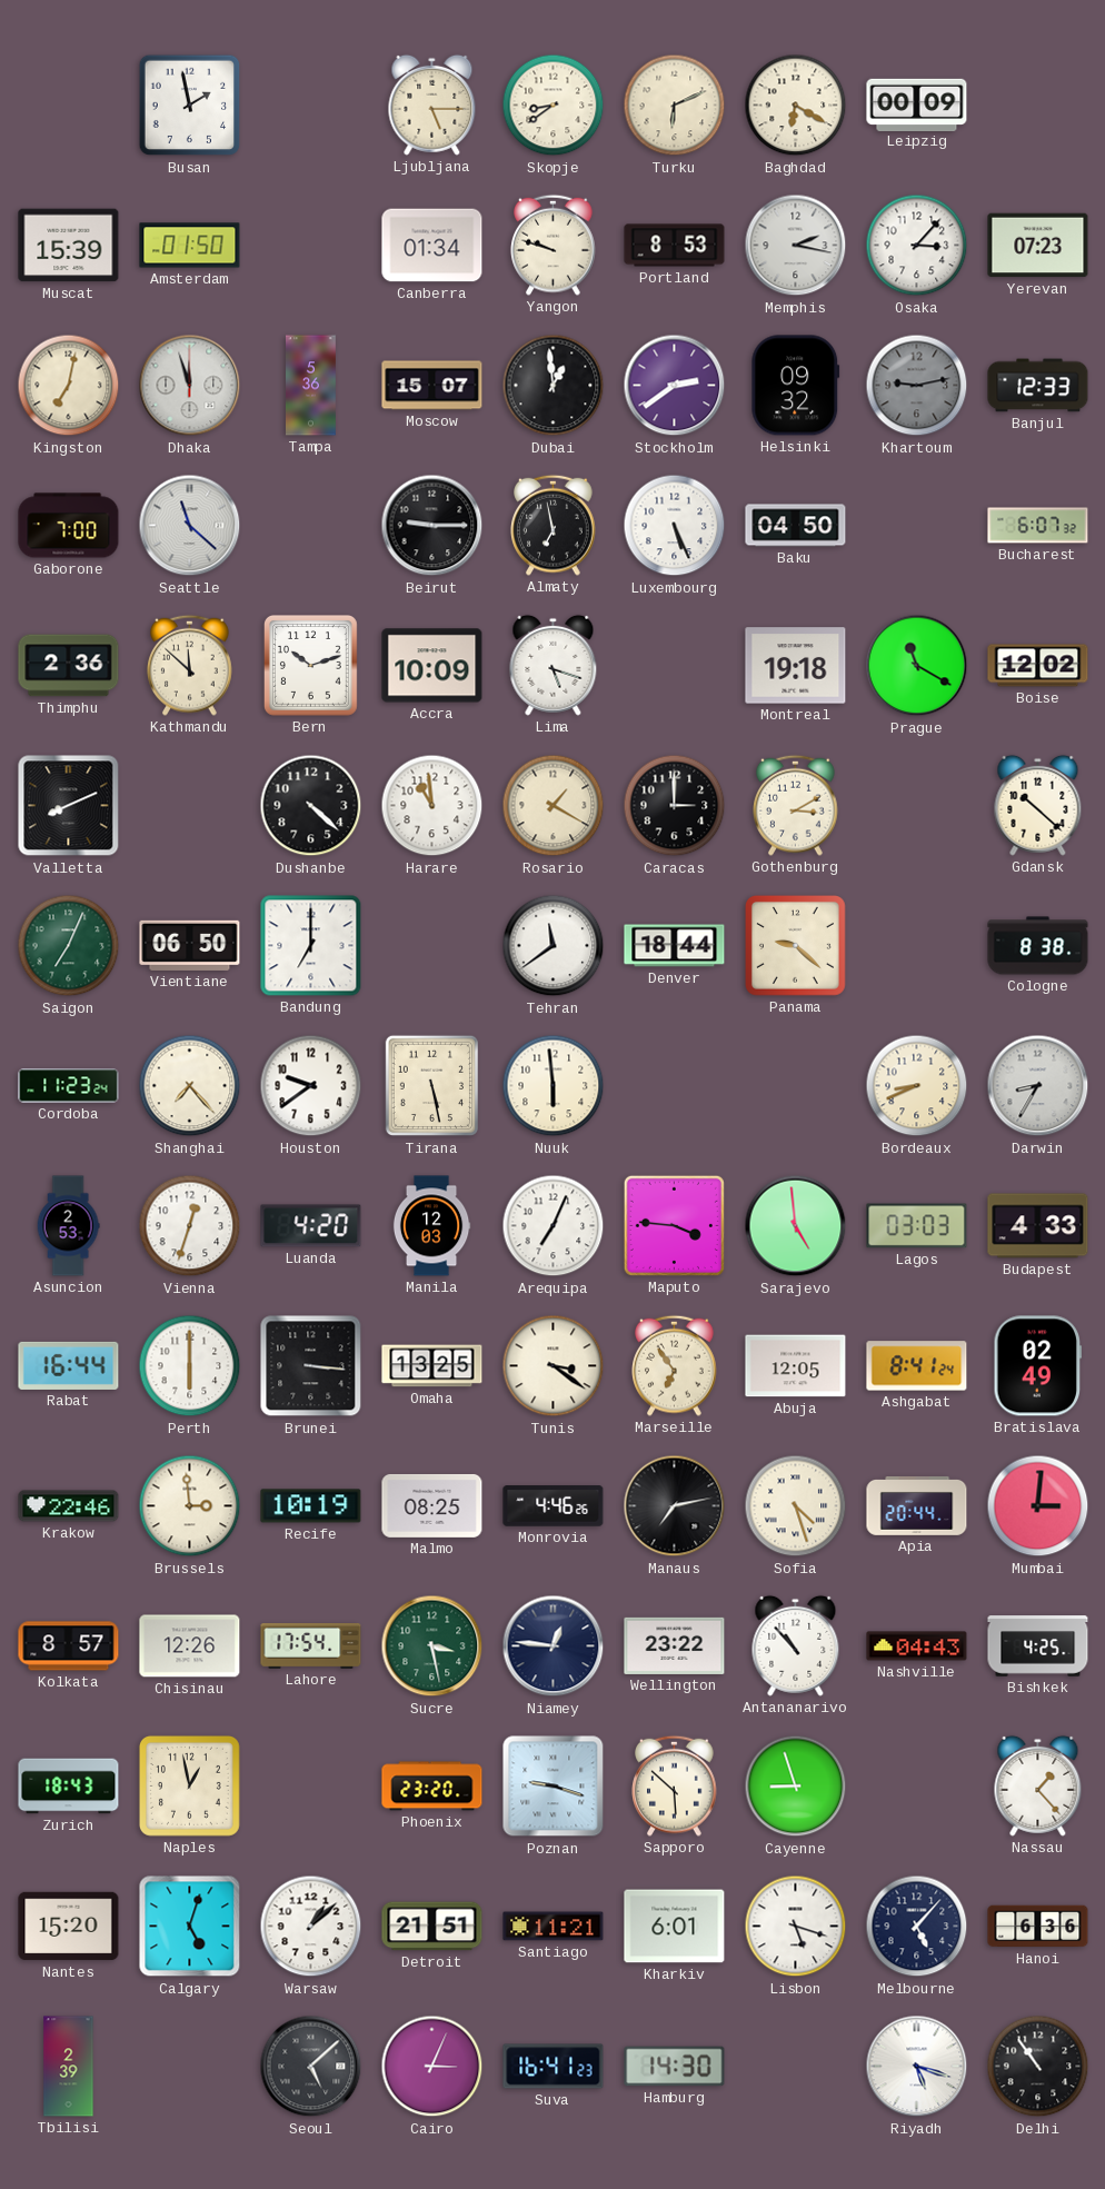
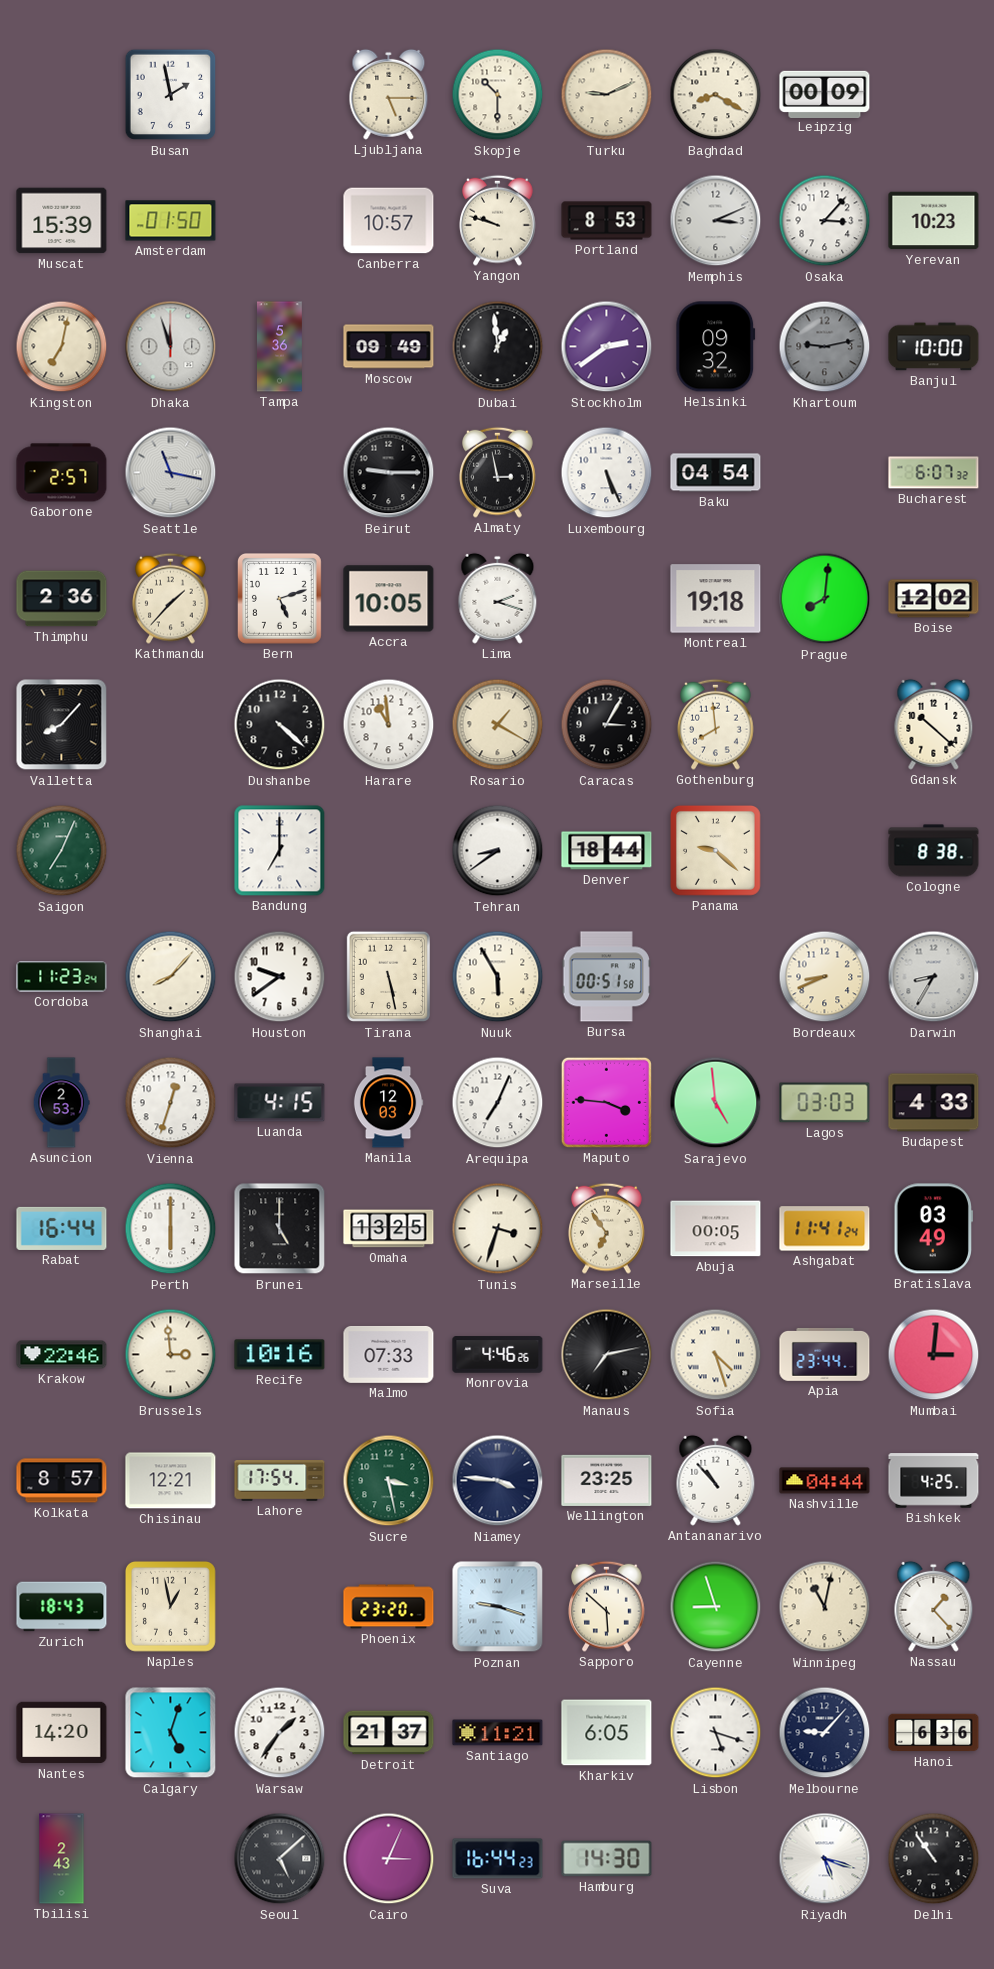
Skopje: 8:39 -> 10:30 (498, 95)
Turku: 6:11 -> 9:11 (607, 95)
Baghdad: 6:20 -> 8:20 (716, 95)
Canberra: 01:34 -> 10:57 (389, 221)
Memphis: 2:17 -> 3:11 (716, 221)
Yerevan: 07:23 -> 10:23 (934, 221)
Moscow: 15:07 -> 09:49 (389, 347)
Banjul: 12:33 -> 10:00 (934, 347)
Gaborone: 7:00 -> 2:57 (62, 473)
Seattle: 11:22 -> 11:17 (171, 473)
Almaty: 6:58 -> 2:58 (498, 472)
Baku: 04:50 -> 04:54 (716, 473)
Kathmandu: 11:52 -> 1:37 (171, 598)
Bern: 10:12 -> 5:12 (279, 599)
Accra: 10:09 -> 10:05 (389, 599)
Lima: 5:18 -> 2:18 (498, 598)
Prague: 11:20 -> 8:01 (825, 599)
Valletta: 8:11 -> 8:07 (62, 725)
Caracas: 3:00 -> 3:05 (607, 725)
Gothenburg: 3:10 -> 7:59 (716, 724)
Vientiane: 06:50 -> none (190, 945)
Tehran: 11:39 -> 8:39 (498, 851)
Shanghai: 7:23 -> 8:07 (171, 977)
Nuuk: 5:59 -> 5:55 (498, 977)
Bursa: none -> 00:51 (606, 977)
Luanda: 4:20 -> 4:15 (280, 1103)
Brunei: 3:16 -> 5:00 (280, 1229)
Tunis: 3:21 -> 3:33 (498, 1229)
Abuja: 12:05 -> 00:05 (716, 1229)
Ashgabat: 8:41 -> 11:41 (825, 1229)
Bratislava: 02:49 -> 03:49 (933, 1229)
Recife: 10:19 -> 10:16 (280, 1355)
Malmo: 08:25 -> 07:33 (389, 1354)
Apia: 20:44 -> 23:44 (825, 1354)
Chisinau: 12:26 -> 12:21 (171, 1481)
Niamey: 12:46 -> 3:46 (498, 1481)
Wellington: 23:22 -> 23:25 (607, 1480)
Nashville: 04:43 -> 04:44 (825, 1481)
Winnipeg: none -> 11:02 (825, 1607)
Nantes: 15:20 -> 14:20 (62, 1733)
Warsaw: 1:08 -> 1:36 (280, 1733)
Detroit: 21:51 -> 21:37 (389, 1733)
Kharkiv: 6:01 -> 6:05 (607, 1733)
Melbourne: 5:07 -> 9:07 (825, 1733)
Tbilisi: 2:39 -> 2:43 (62, 1859)
Suva: 16:41 -> 16:44 (498, 1859)
